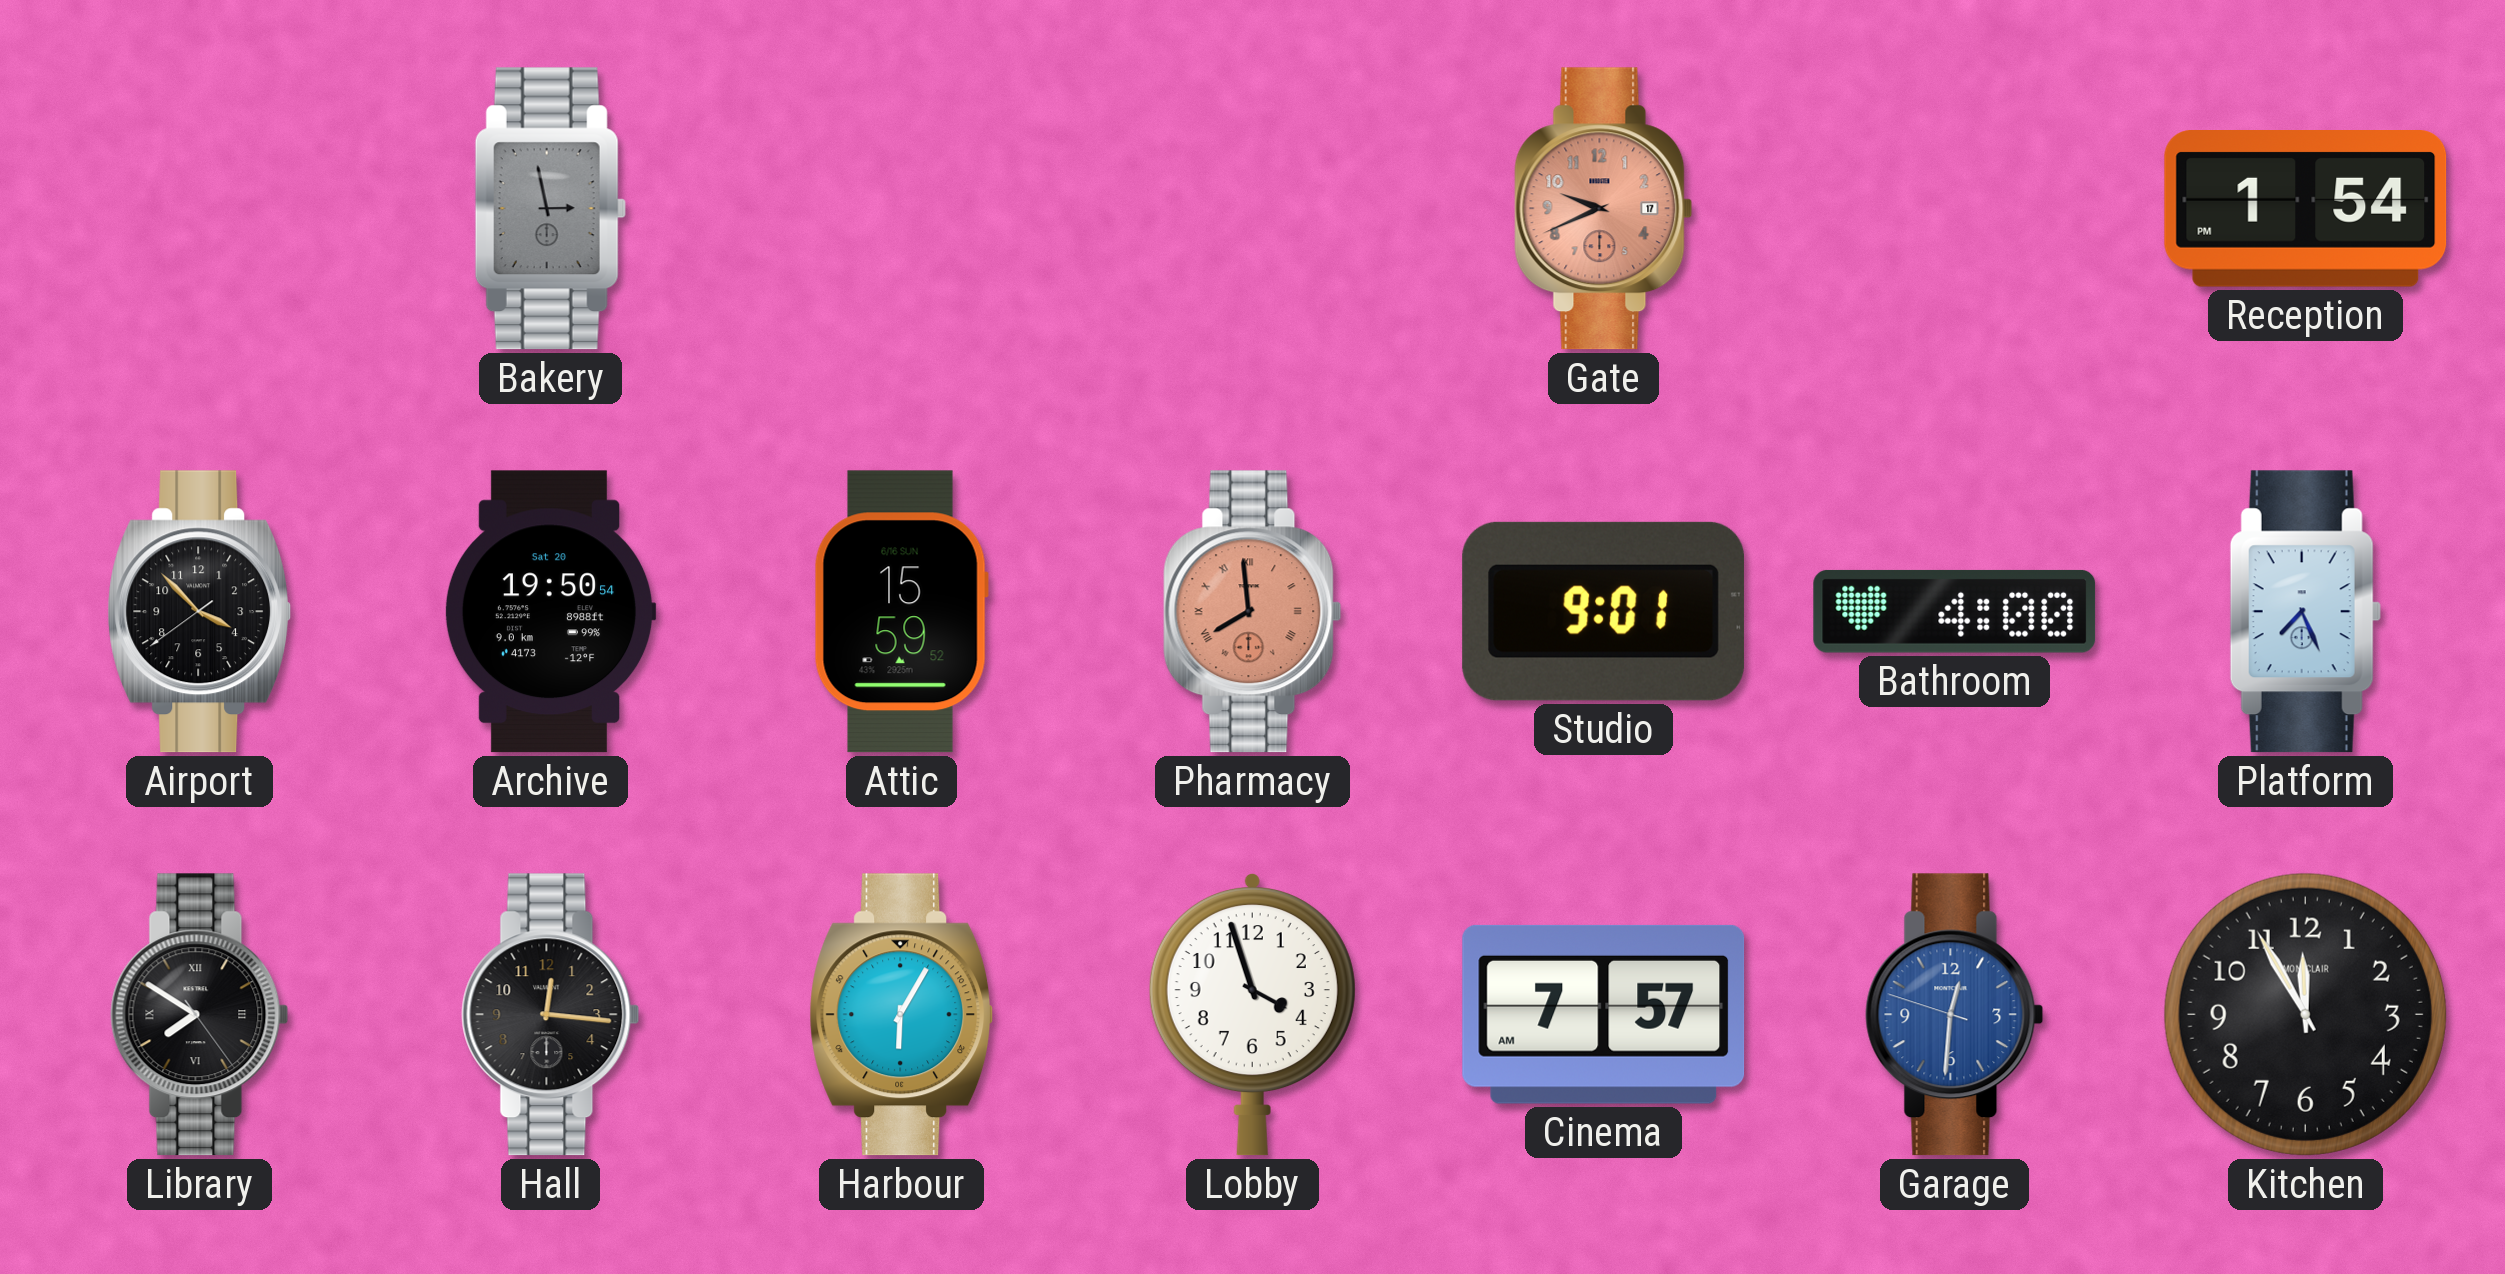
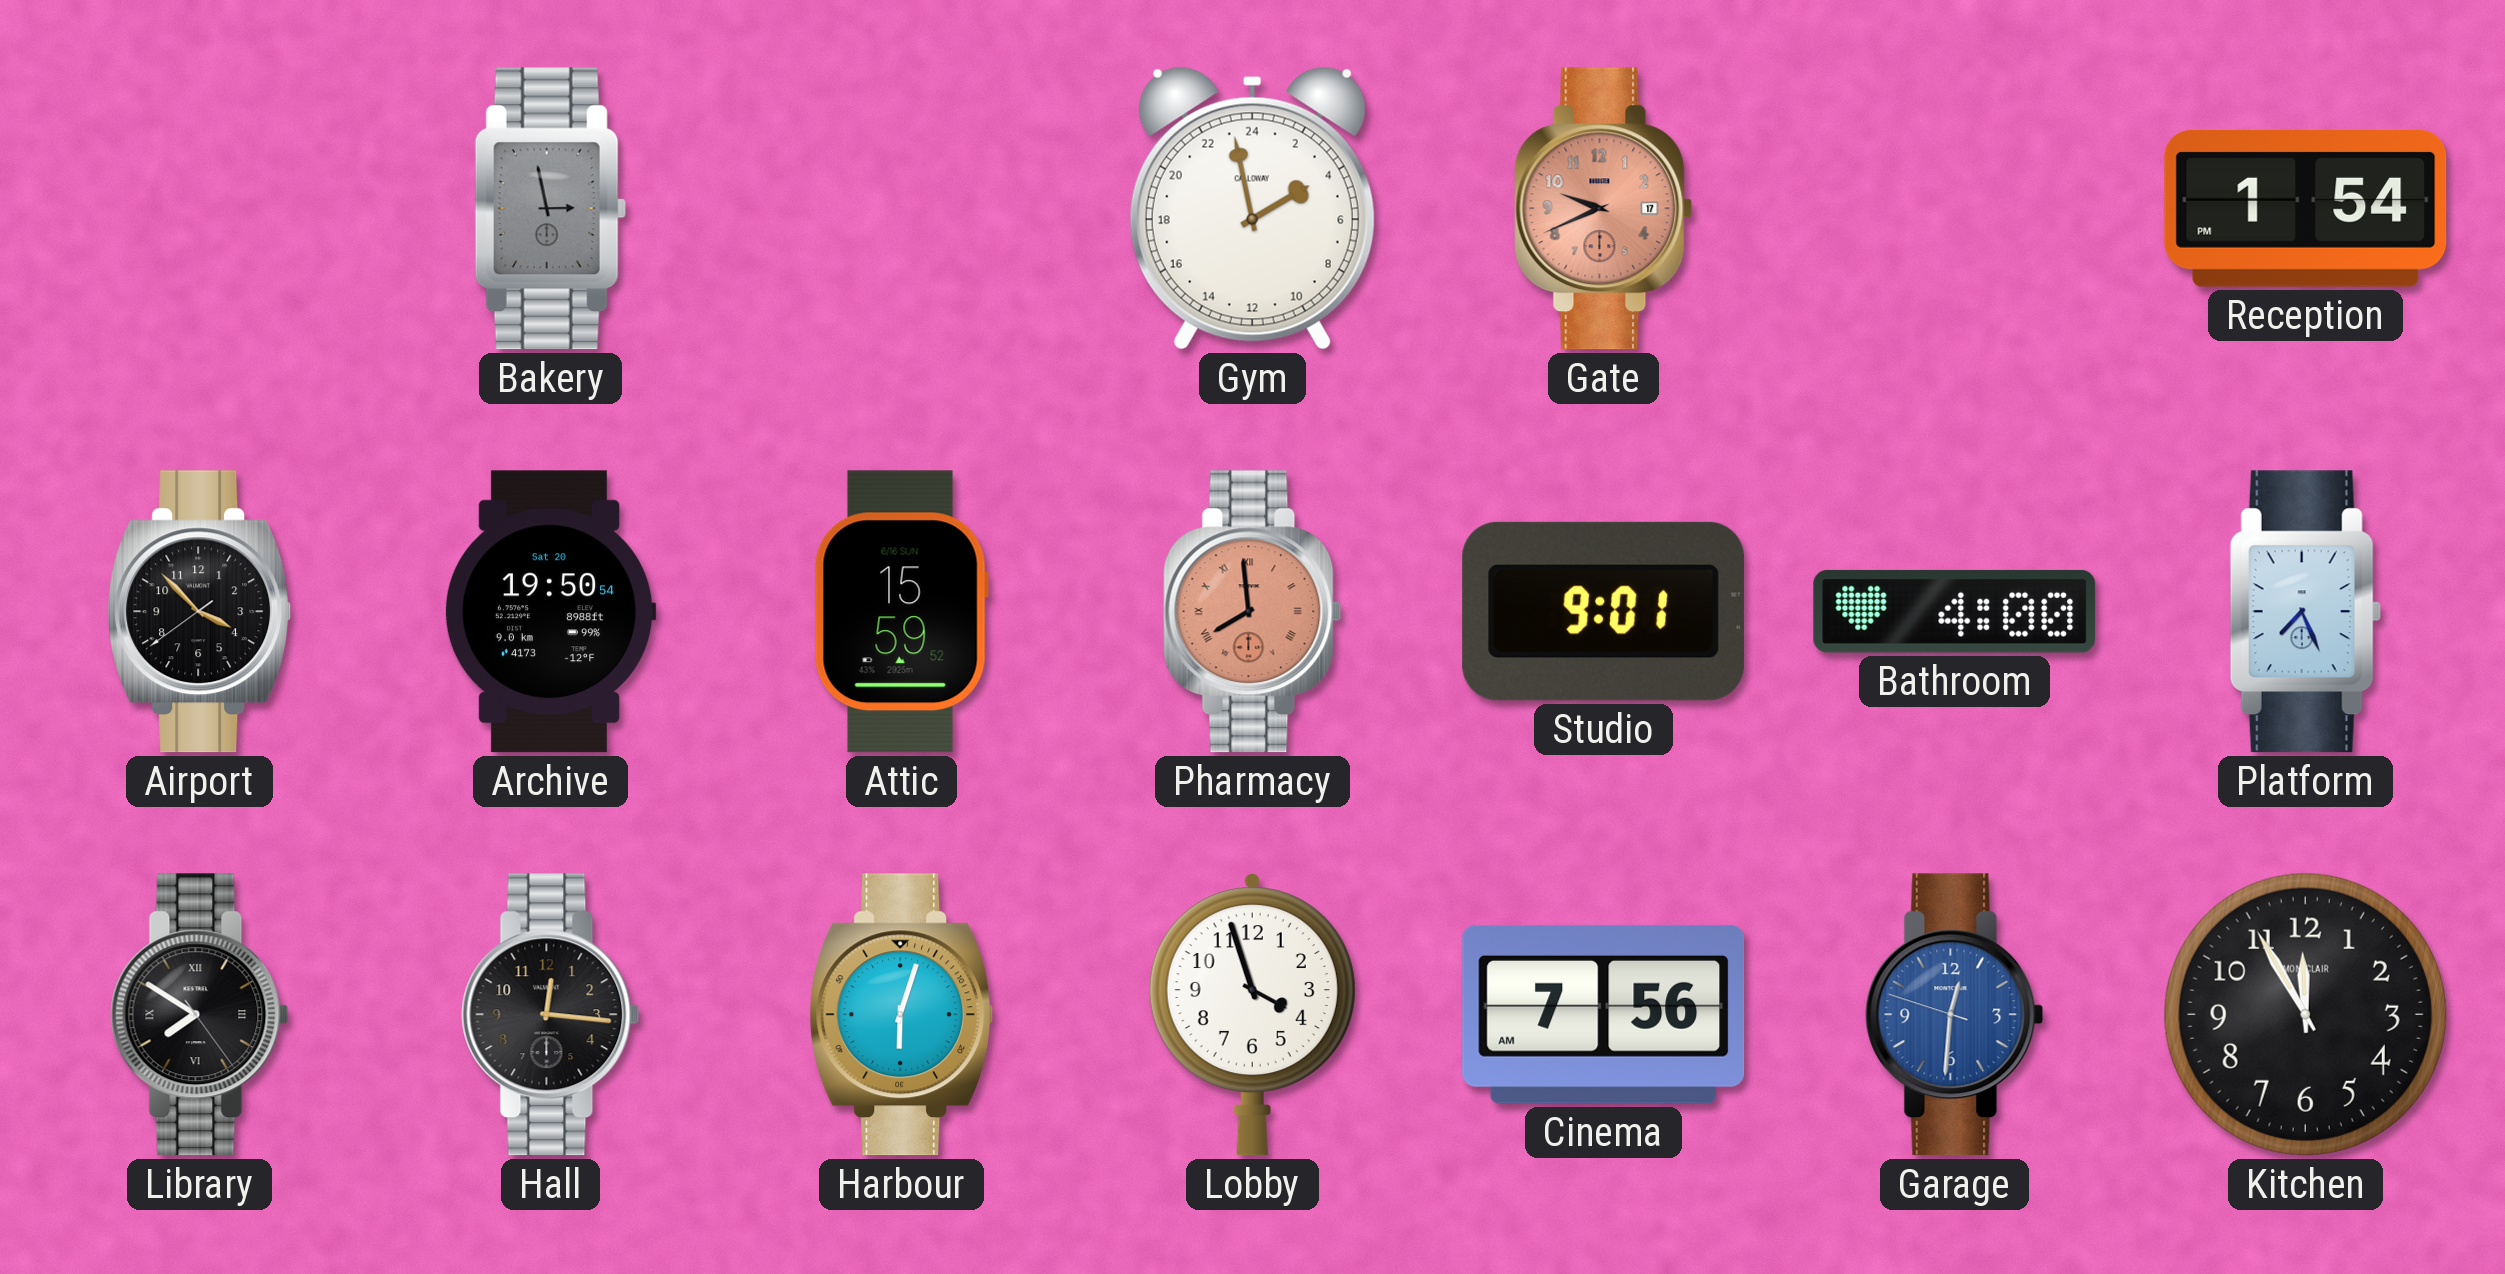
Gym: none -> 3:58 (1252, 208)
Harbour: 6:05 -> 6:03 (902, 1015)
Cinema: 7:57 -> 7:56 (1604, 1014)
